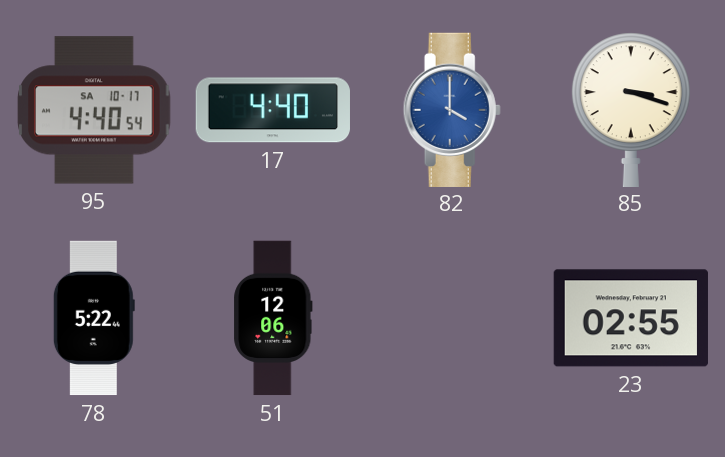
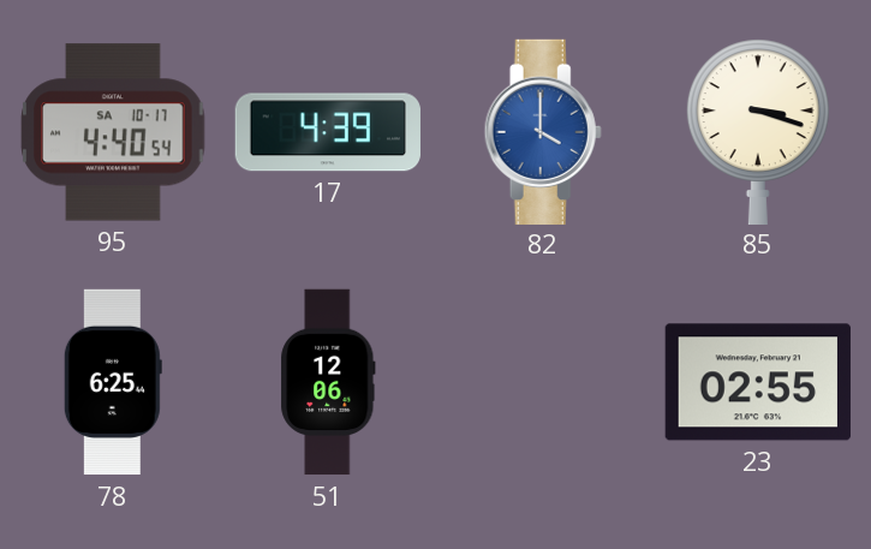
17: 4:40 -> 4:39 (327, 132)
78: 5:22 -> 6:25 (113, 382)
